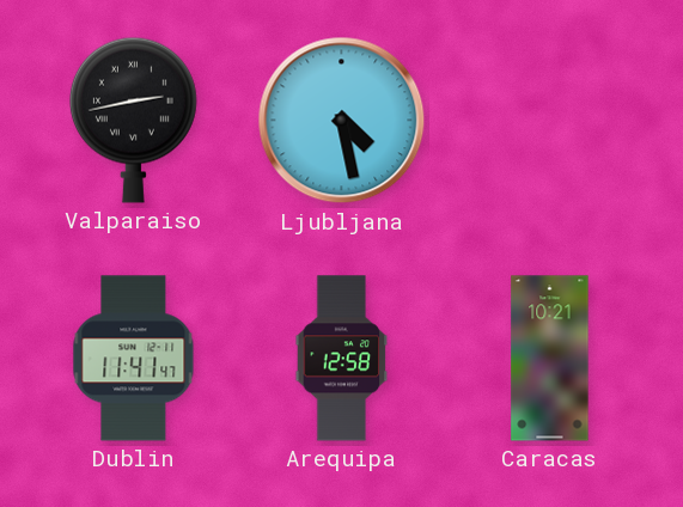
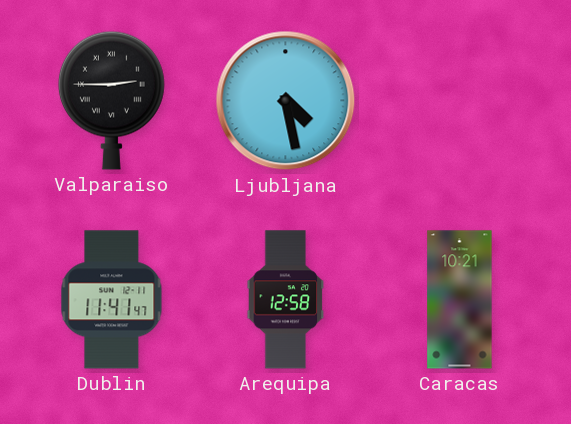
Valparaiso: 2:43 -> 2:45 (111, 100)
